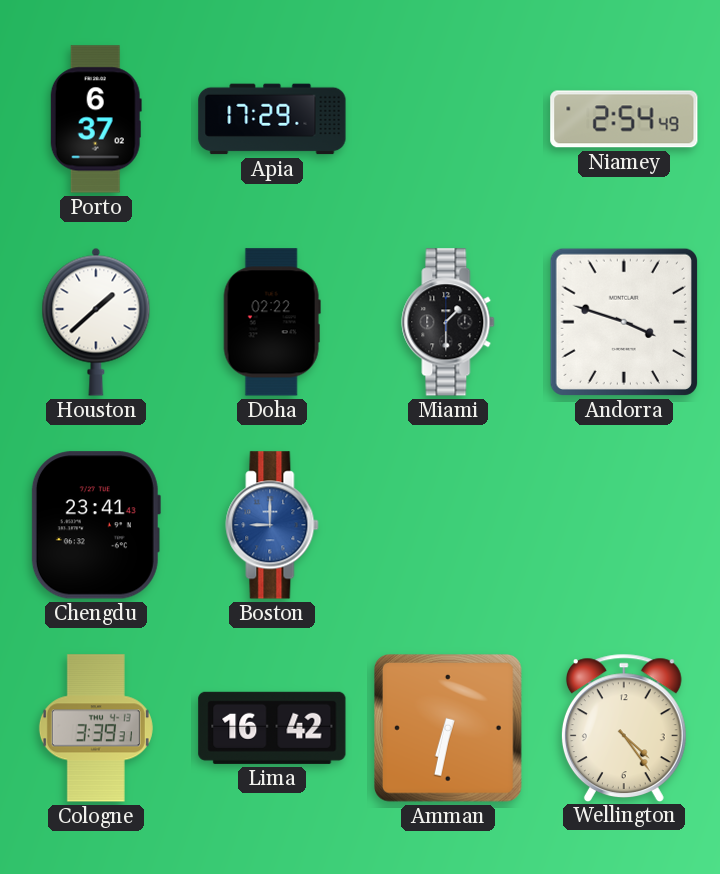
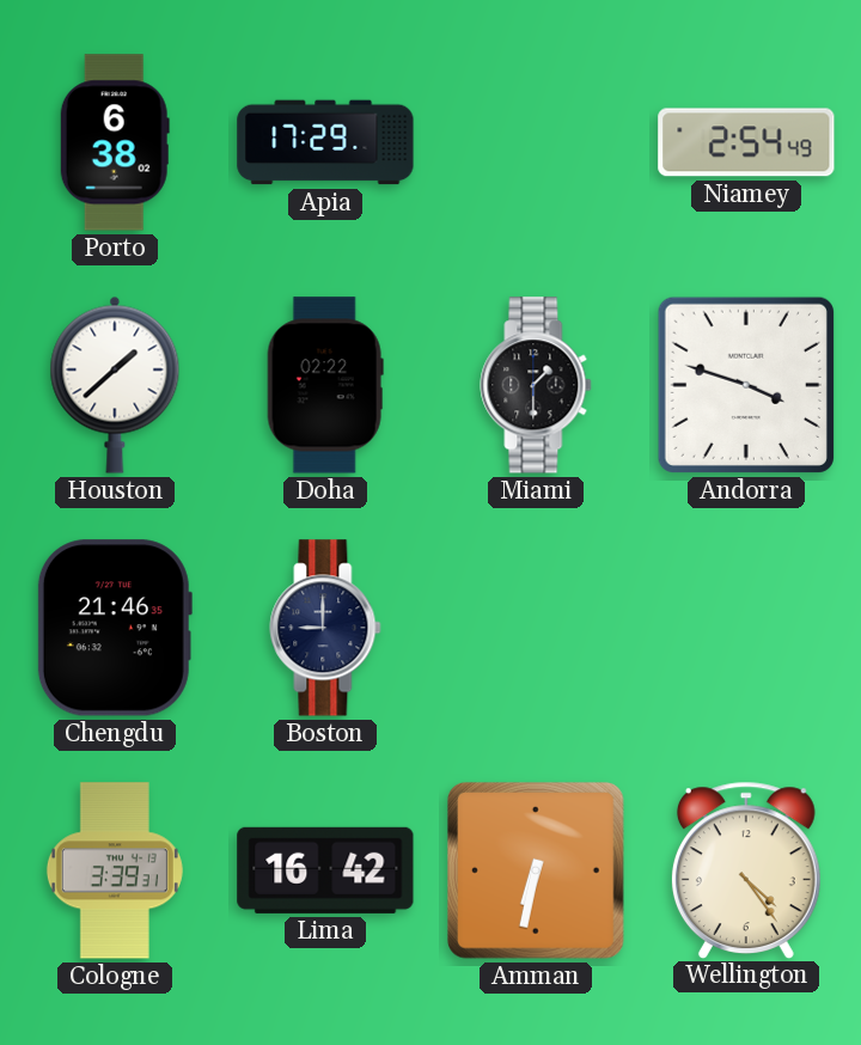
Porto: 6:37 -> 6:38 (115, 142)
Chengdu: 23:41 -> 21:46 (115, 628)
Boston dial: blue -> navy (325, 628)
